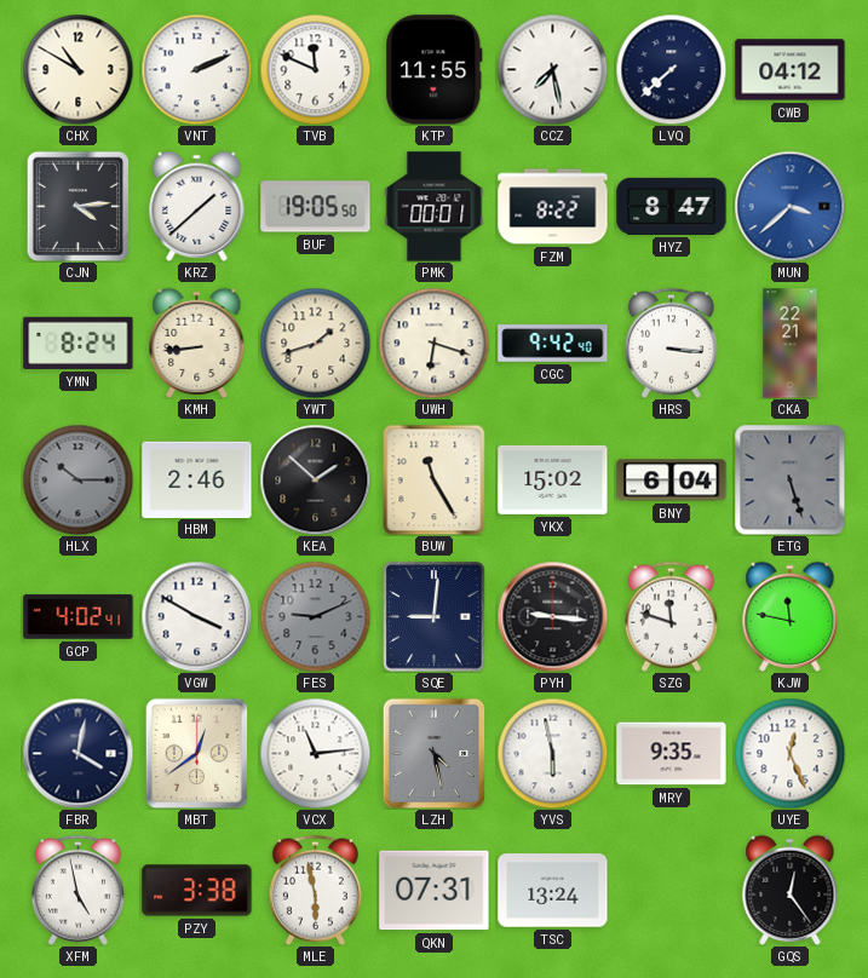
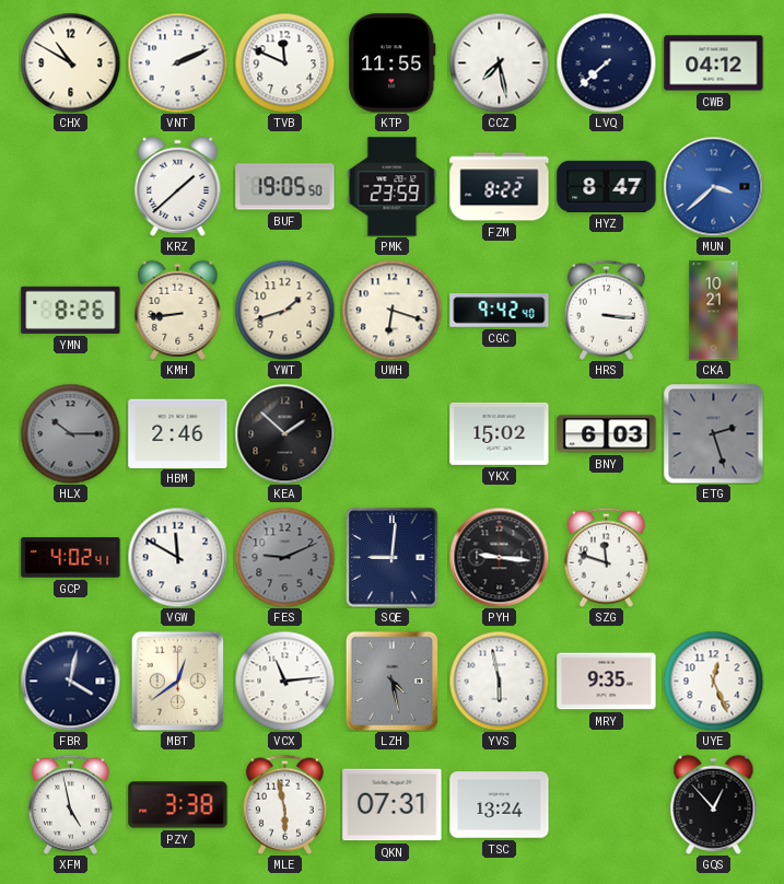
CJN: 4:14 -> none (79, 206)
PMK: 00:01 -> 23:59 (393, 187)
YMN: 8:24 -> 8:26 (71, 310)
CKA: 22:21 -> 10:21 (714, 311)
BUW: 11:25 -> none (435, 479)
BNY: 6:04 -> 6:03 (607, 434)
ETG: 5:27 -> 2:27 (714, 434)
VGW: 3:50 -> 11:50 (177, 557)
KJW: 11:47 -> none (791, 616)
GQS: 12:24 -> 12:53 (714, 804)
